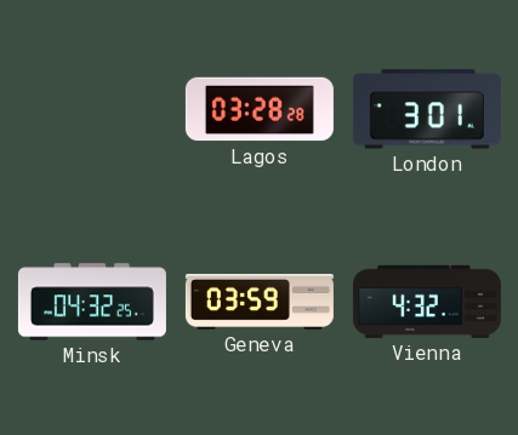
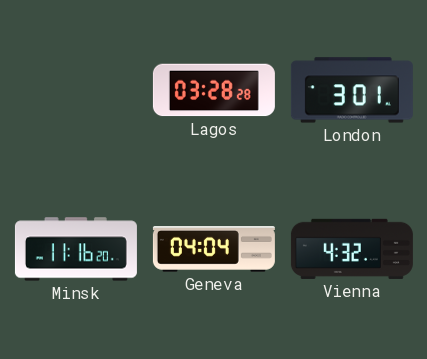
Minsk: 04:32 -> 11:16 (76, 249)
Geneva: 03:59 -> 04:04 (214, 250)
